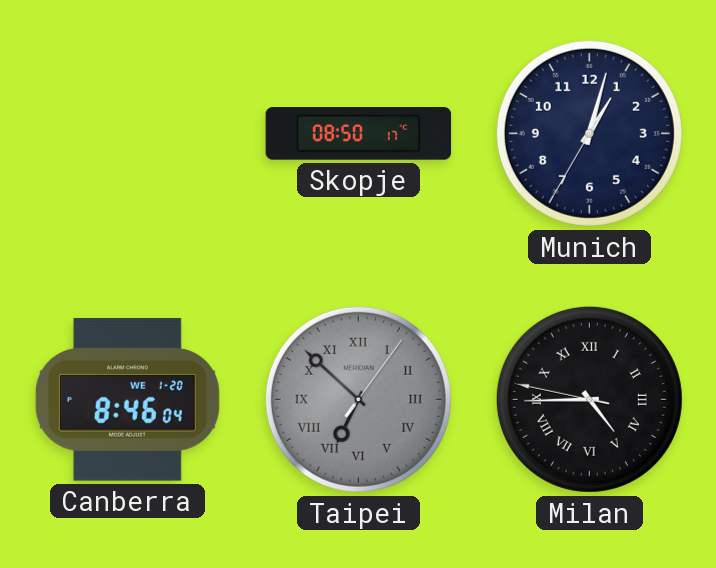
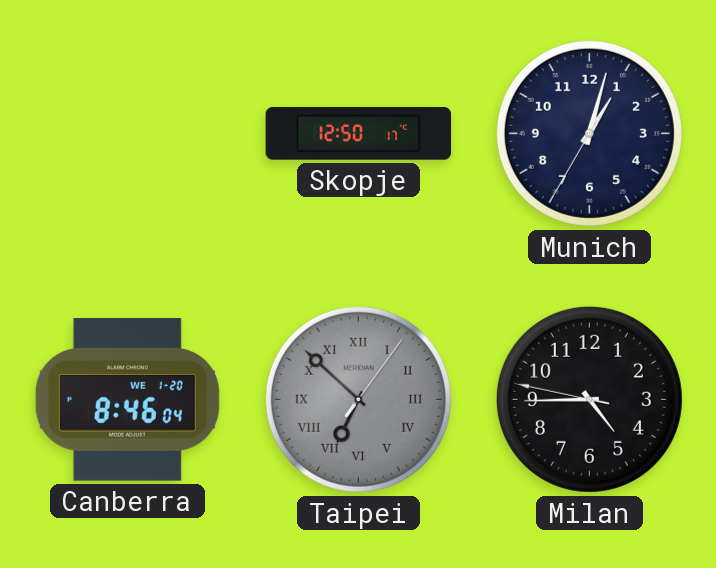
Skopje: 08:50 -> 12:50 (359, 134)
Milan numerals: Roman -> Arabic (589, 399)
